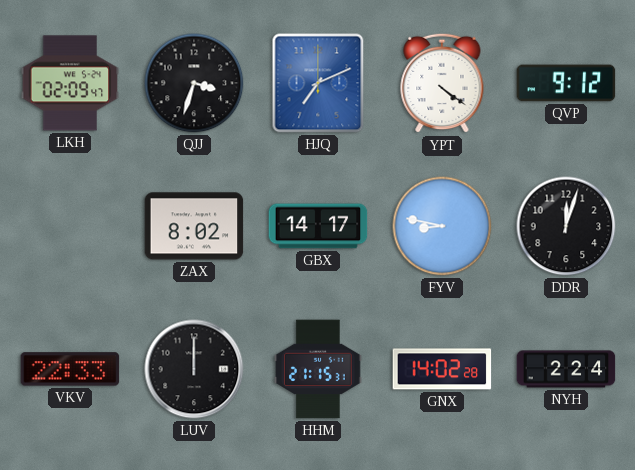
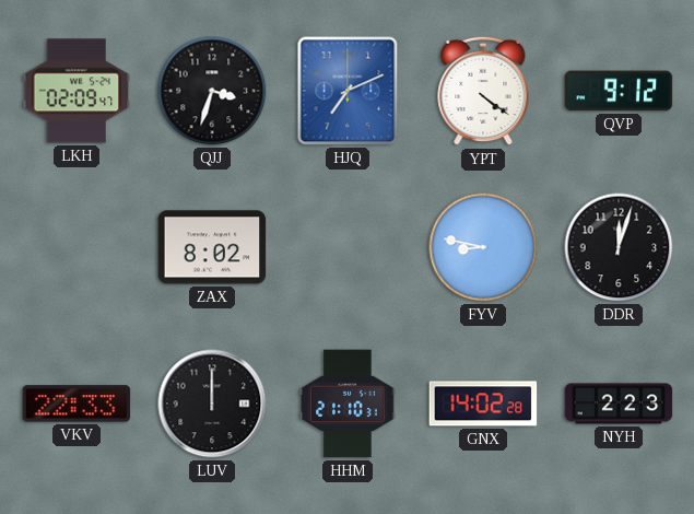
GBX: 14:17 -> none (318, 226)
HHM: 21:15 -> 21:10 (348, 404)
NYH: 2:24 -> 2:23 (619, 404)
